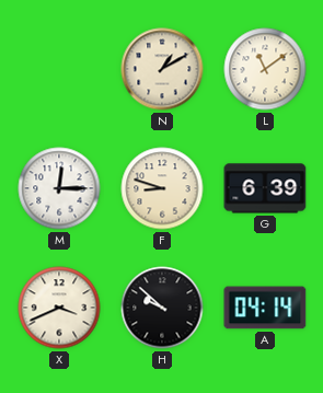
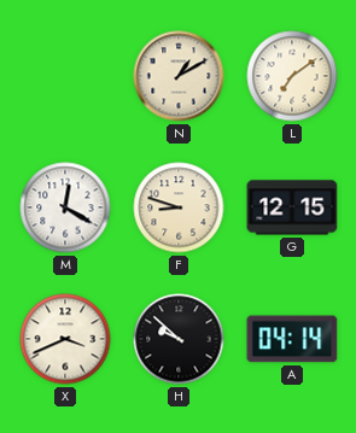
L: 11:09 -> 7:09 (292, 76)
M: 12:15 -> 12:20 (65, 207)
G: 6:39 -> 12:15 (292, 207)
